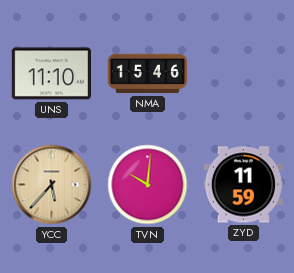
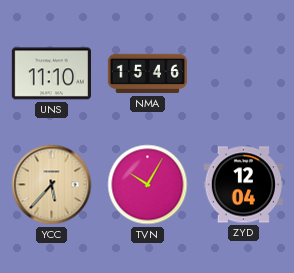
TVN: 10:01 -> 10:05 (148, 185)
ZYD: 11:59 -> 12:04 (243, 185)
